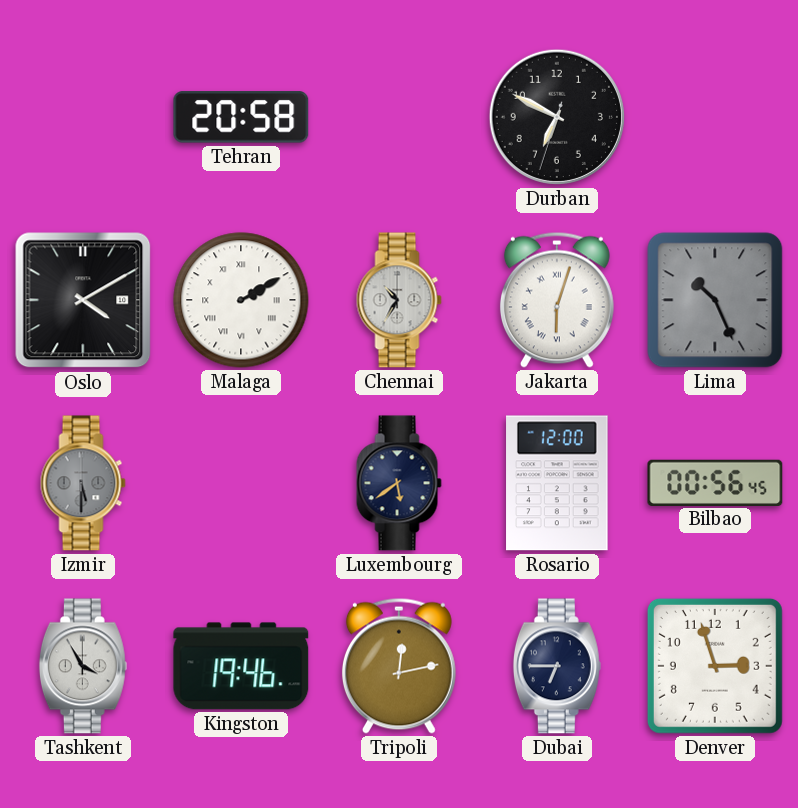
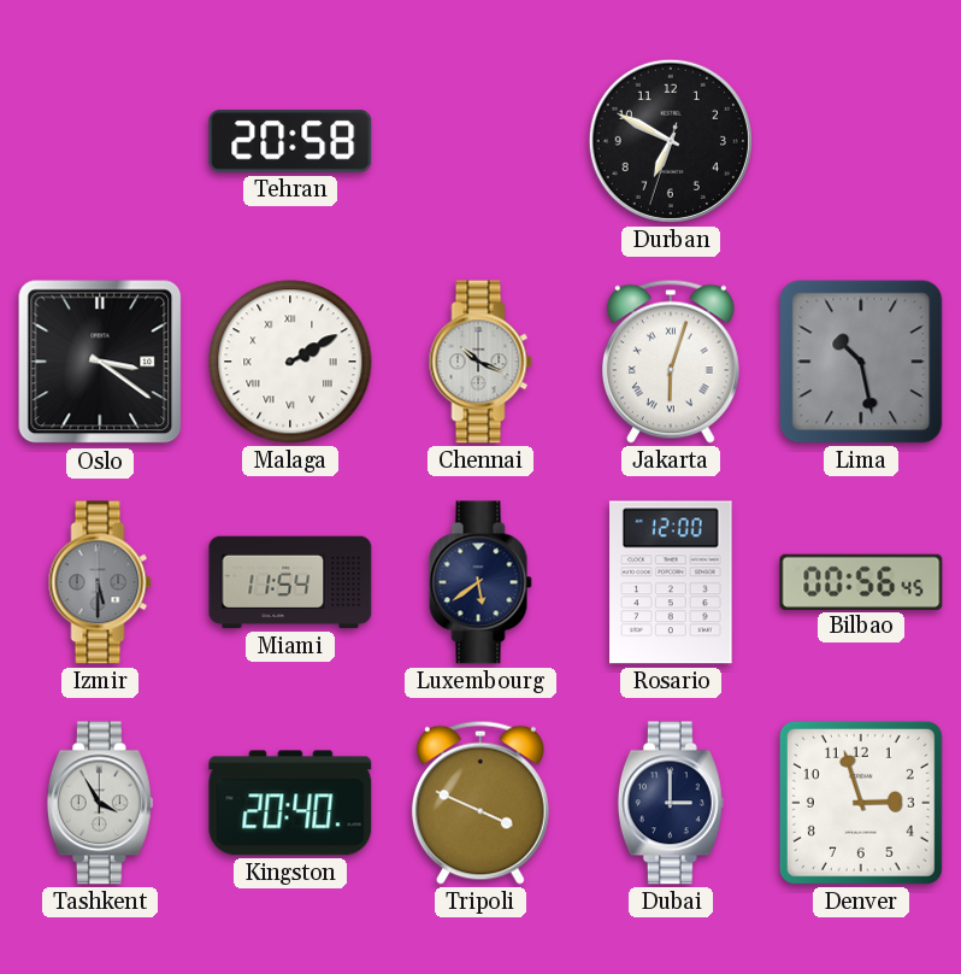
Oslo: 4:10 -> 3:21 (100, 362)
Chennai: 10:35 -> 10:19 (480, 362)
Lima: 10:26 -> 10:28 (861, 362)
Miami: none -> 11:54 (290, 582)
Kingston: 19:46 -> 20:40 (290, 803)
Tripoli: 12:13 -> 3:49 (480, 803)
Dubai: 6:45 -> 3:00 (671, 803)
